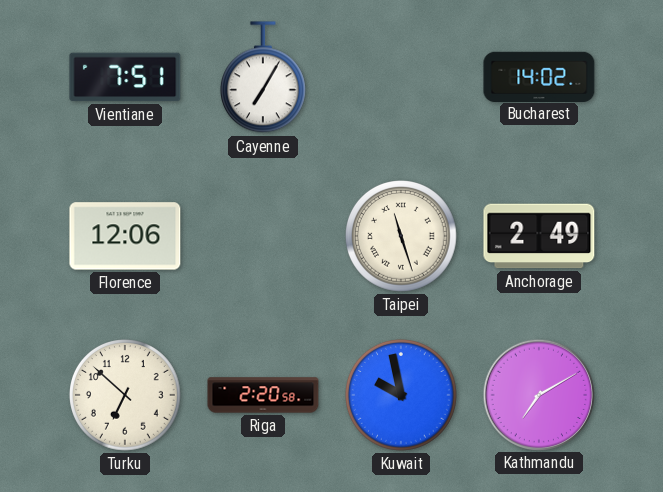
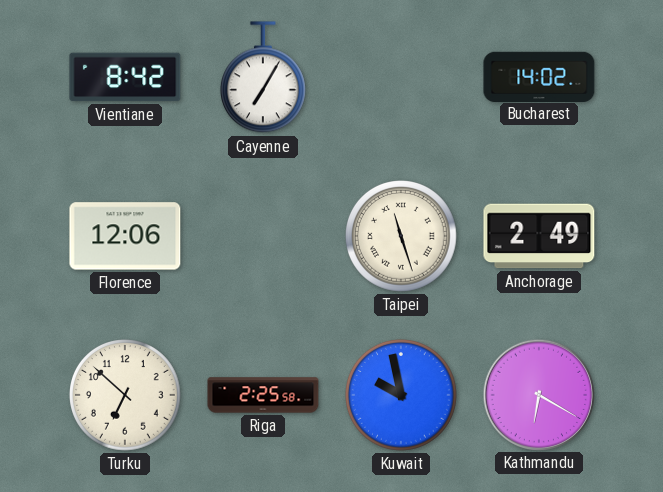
Vientiane: 7:51 -> 8:42 (125, 77)
Riga: 2:20 -> 2:25 (263, 395)
Kathmandu: 7:10 -> 6:20 (538, 394)
